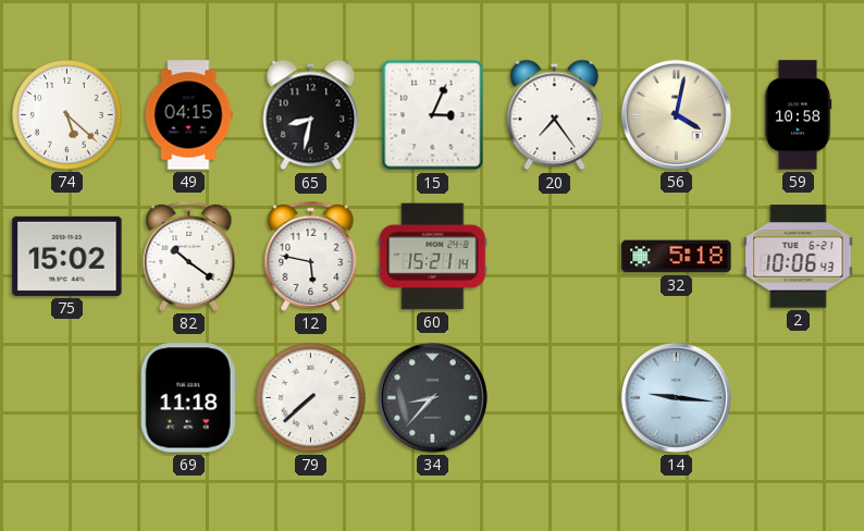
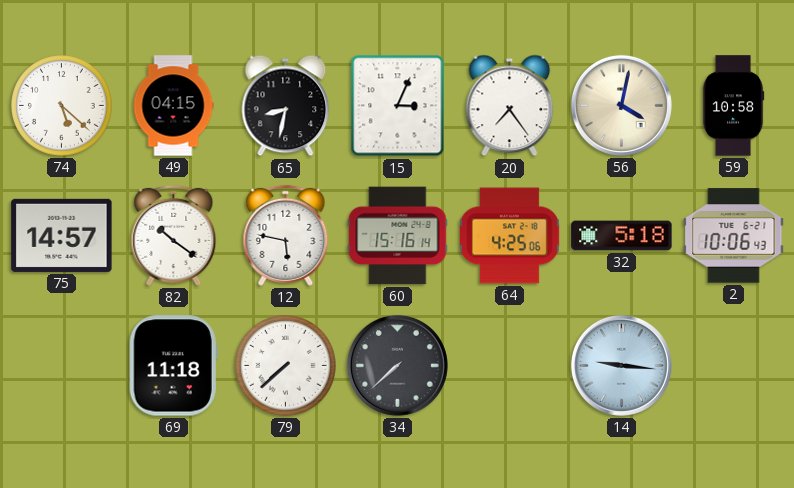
75: 15:02 -> 14:57 (62, 235)
60: 15:21 -> 15:16 (398, 236)
64: none -> 4:25 (510, 236)
34: 8:37 -> 7:38 (397, 365)
